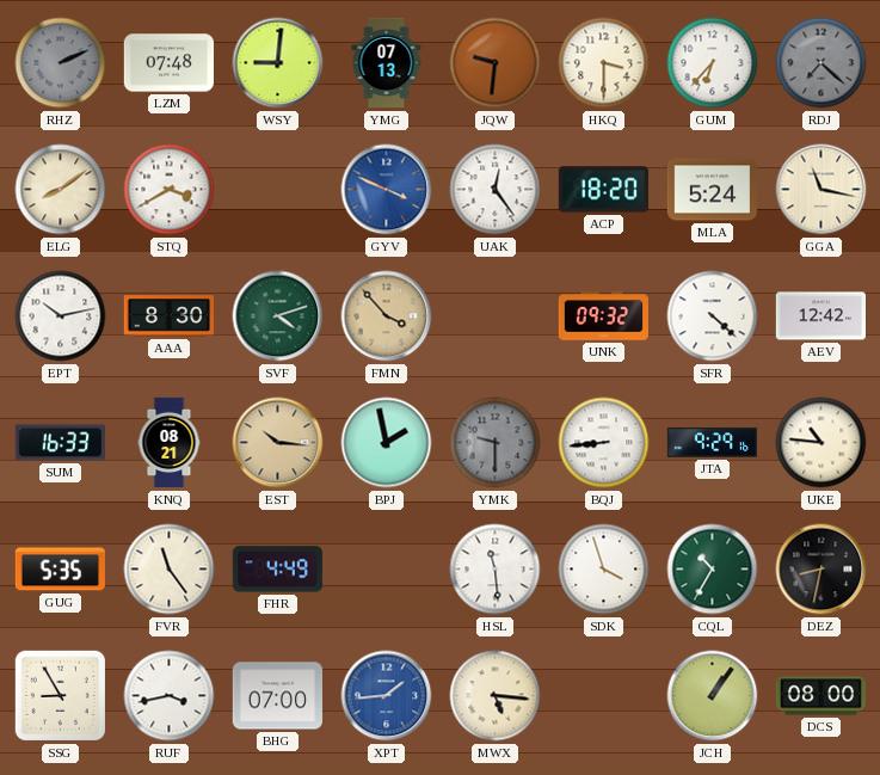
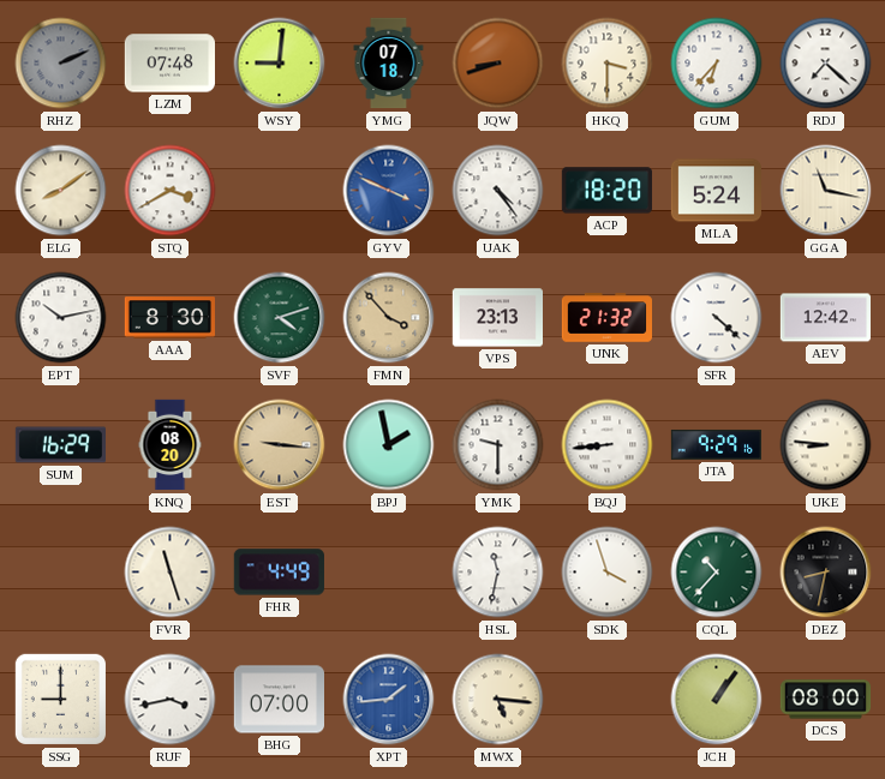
YMG: 07:13 -> 07:18 (389, 64)
JQW: 9:31 -> 8:42 (498, 64)
RDJ dial: grey -> white (826, 64)
UAK: 12:24 -> 4:24 (498, 191)
VPS: none -> 23:13 (497, 318)
UNK: 09:32 -> 21:32 (608, 318)
SUM: 16:33 -> 16:29 (60, 445)
KNQ: 08:21 -> 08:20 (171, 445)
EST: 10:16 -> 9:16 (280, 445)
YMK dial: grey -> white (498, 445)
UKE: 10:46 -> 8:46 (826, 445)
GUG: 5:35 -> none (60, 570)
FVR: 11:24 -> 11:27 (171, 573)
HSL: 11:29 -> 11:32 (498, 573)
CQL: 10:35 -> 10:37 (717, 573)
SSG: 8:55 -> 9:00 (60, 699)
